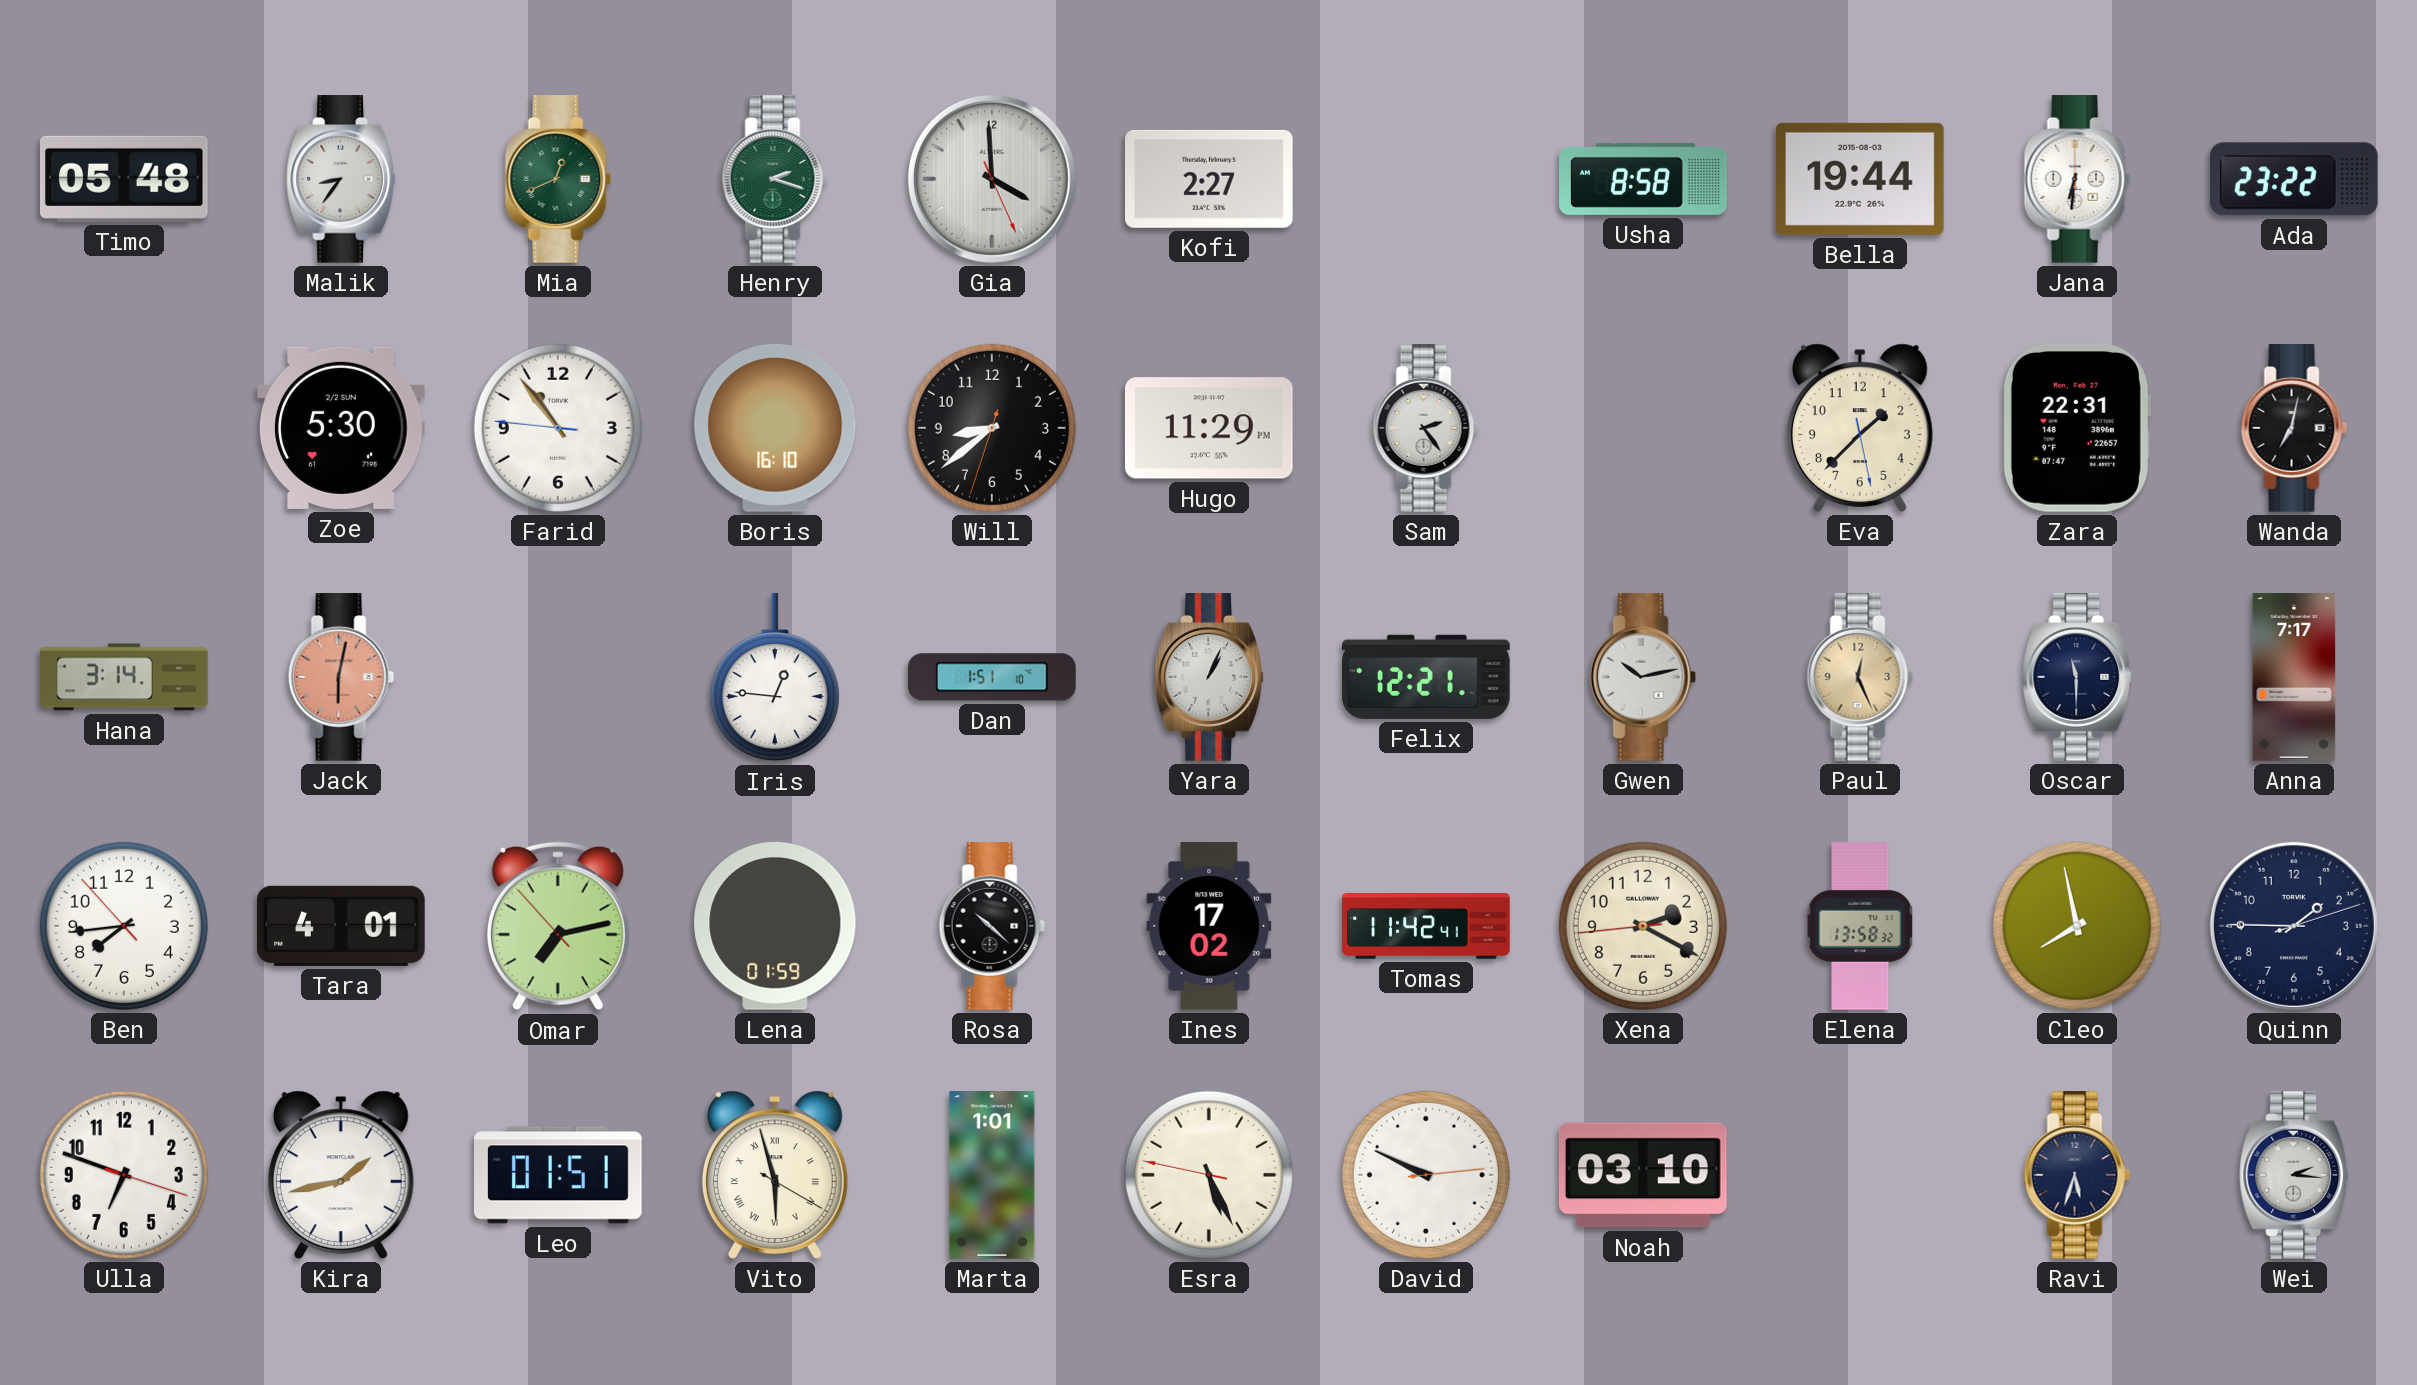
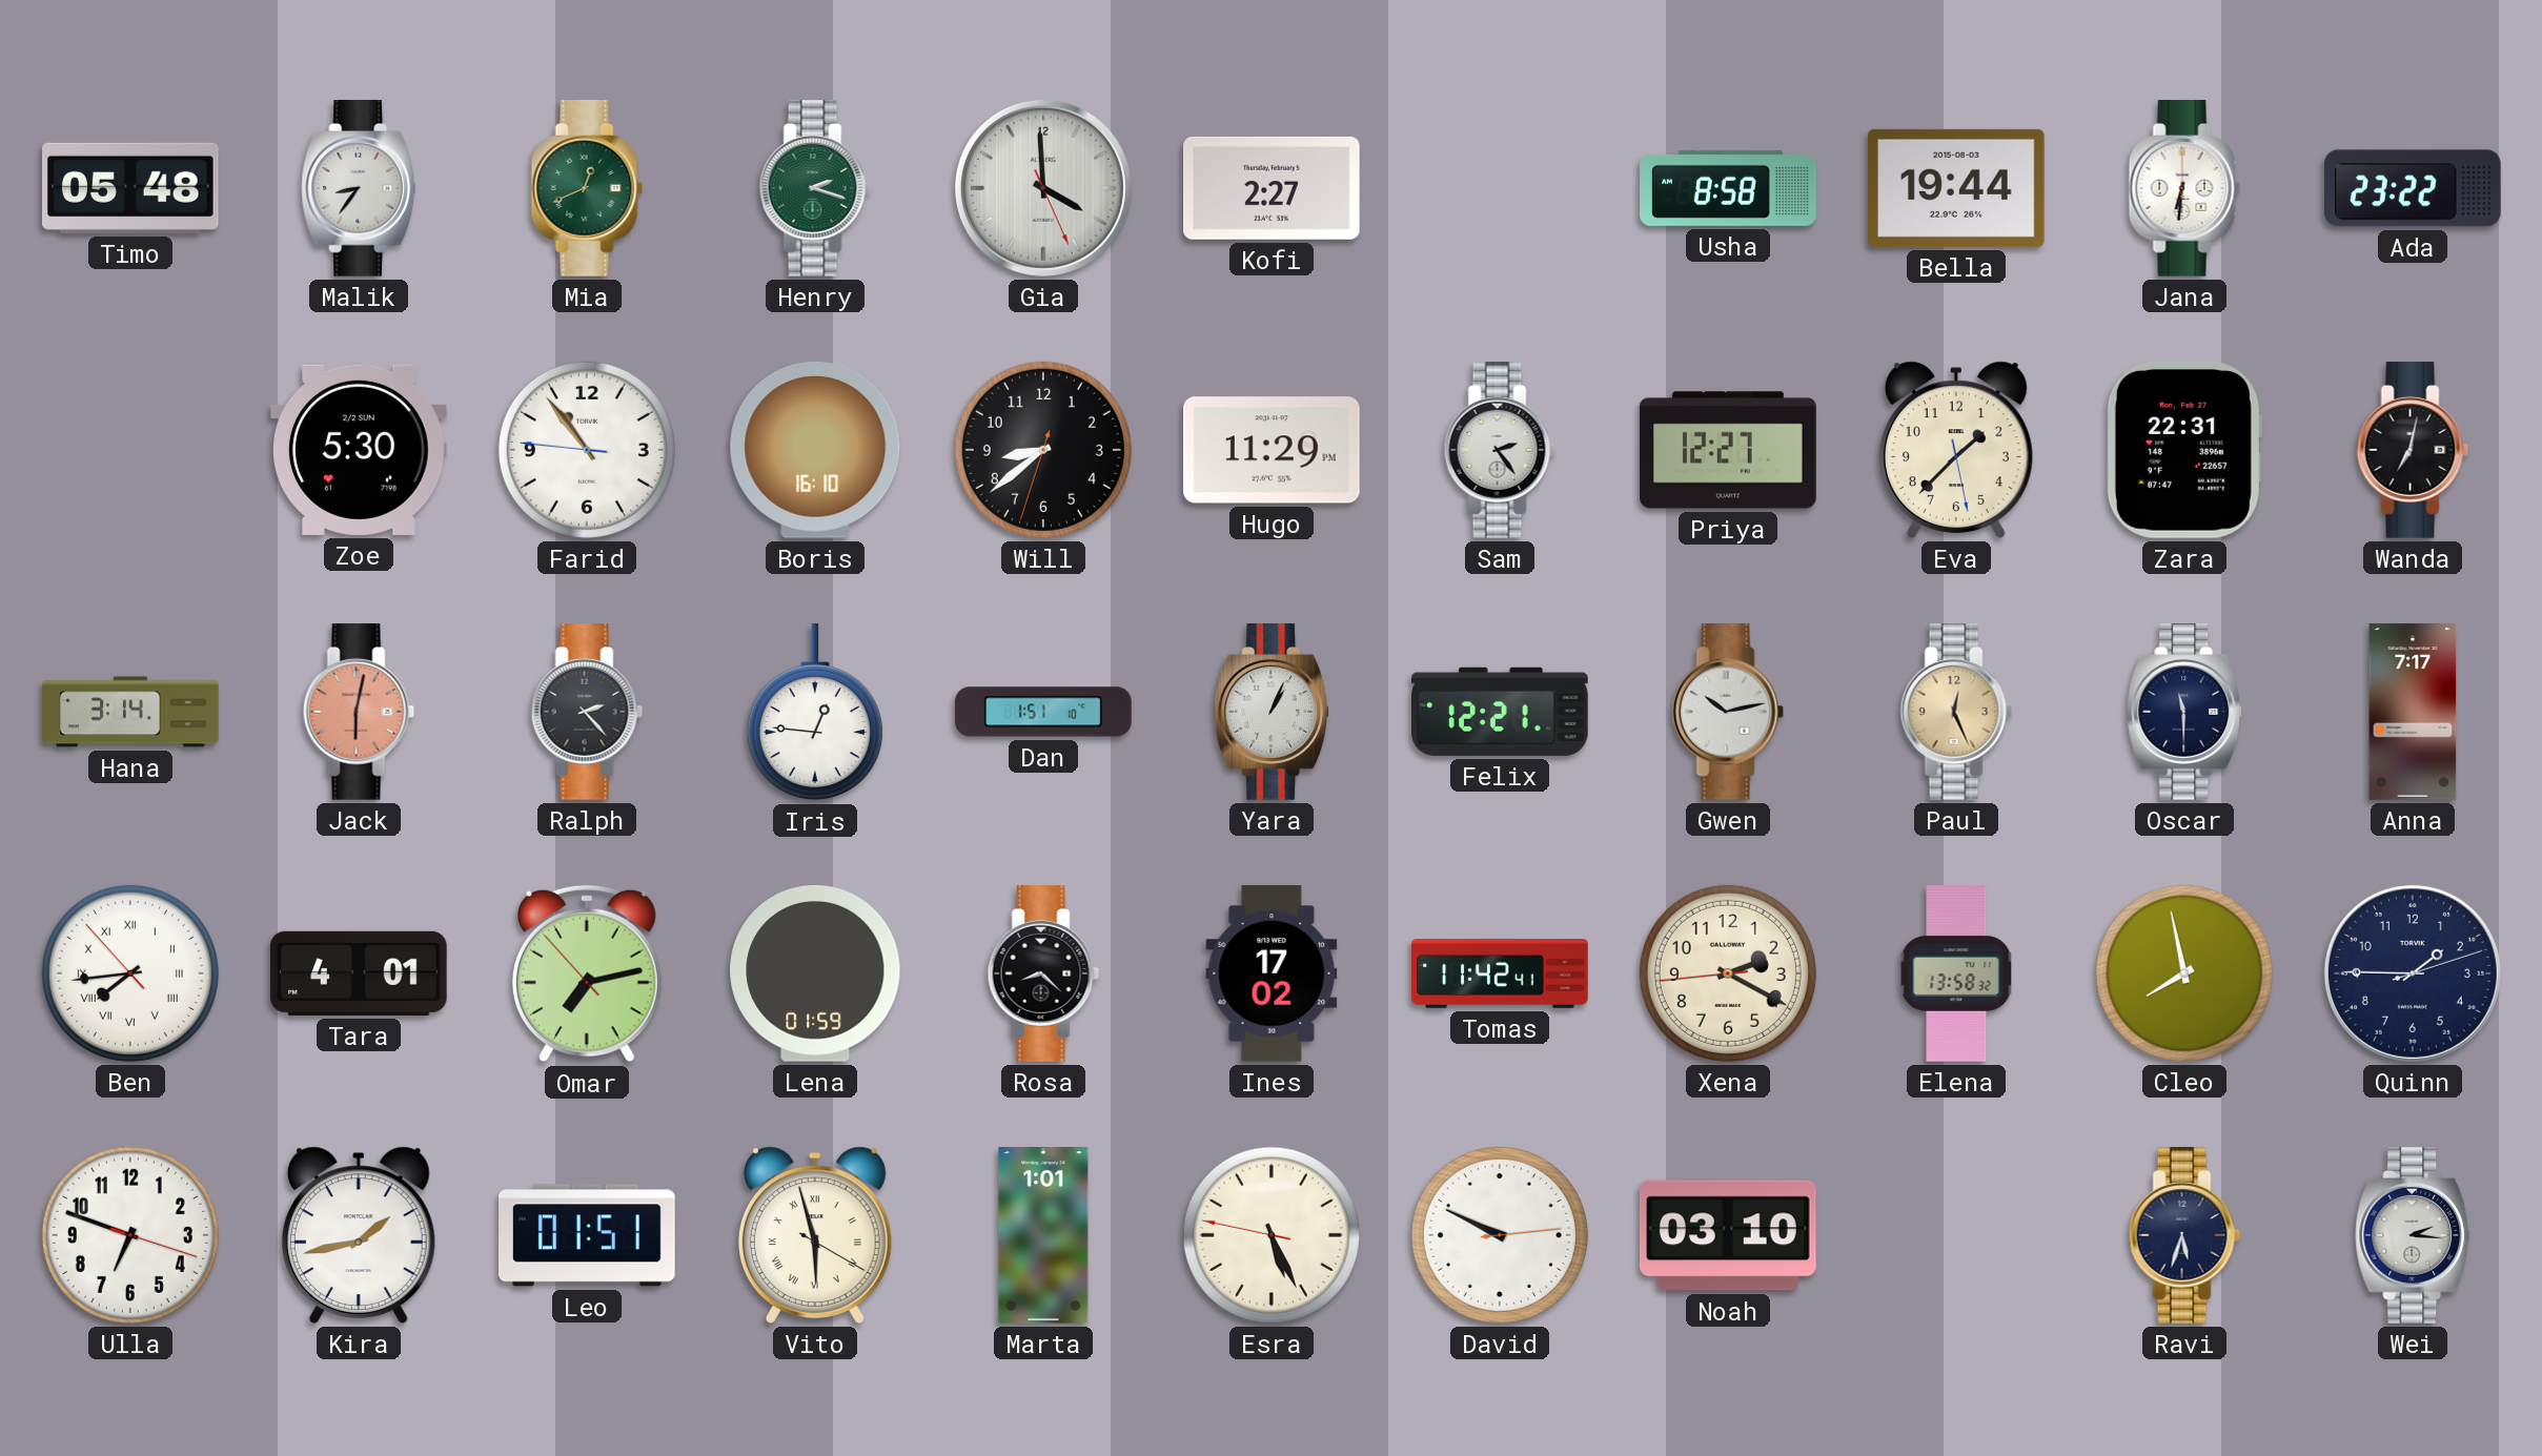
Priya: none -> 12:27 (1728, 450)
Ralph: none -> 2:23 (587, 712)
Ben numerals: Arabic -> Roman (130, 973)
Rosa: 10:22 -> 8:22 (1043, 973)
